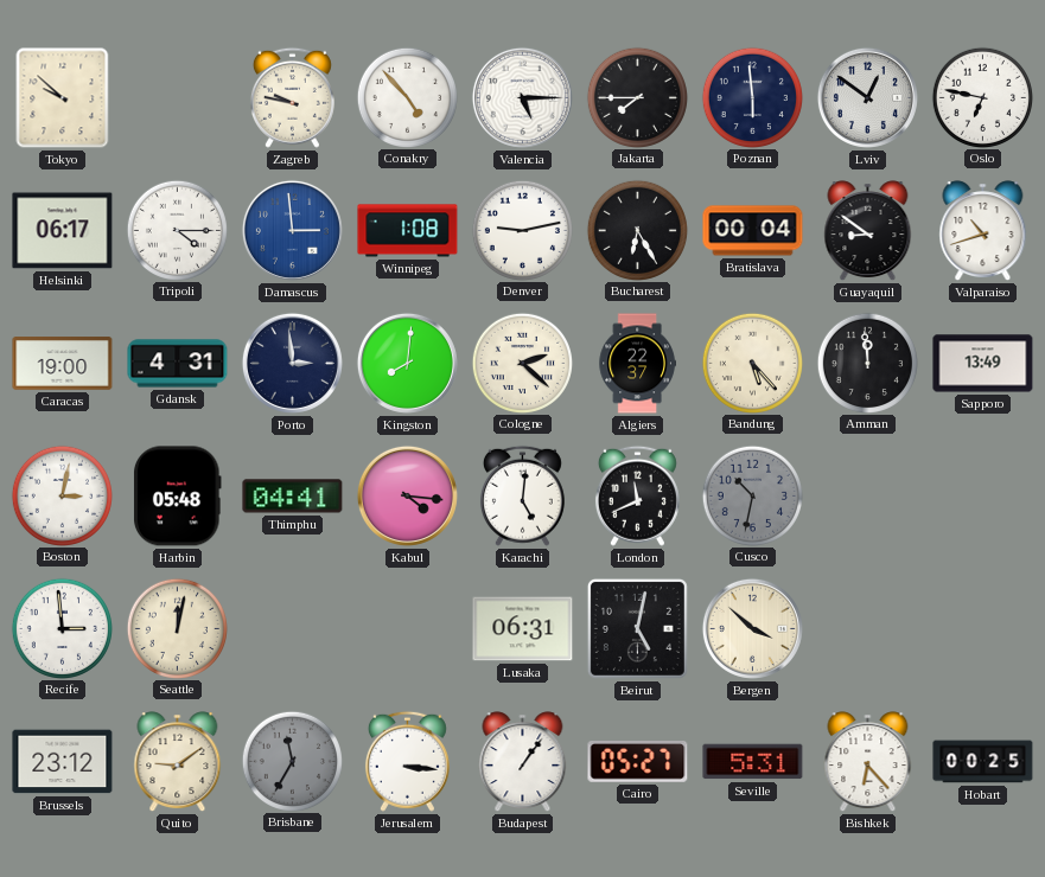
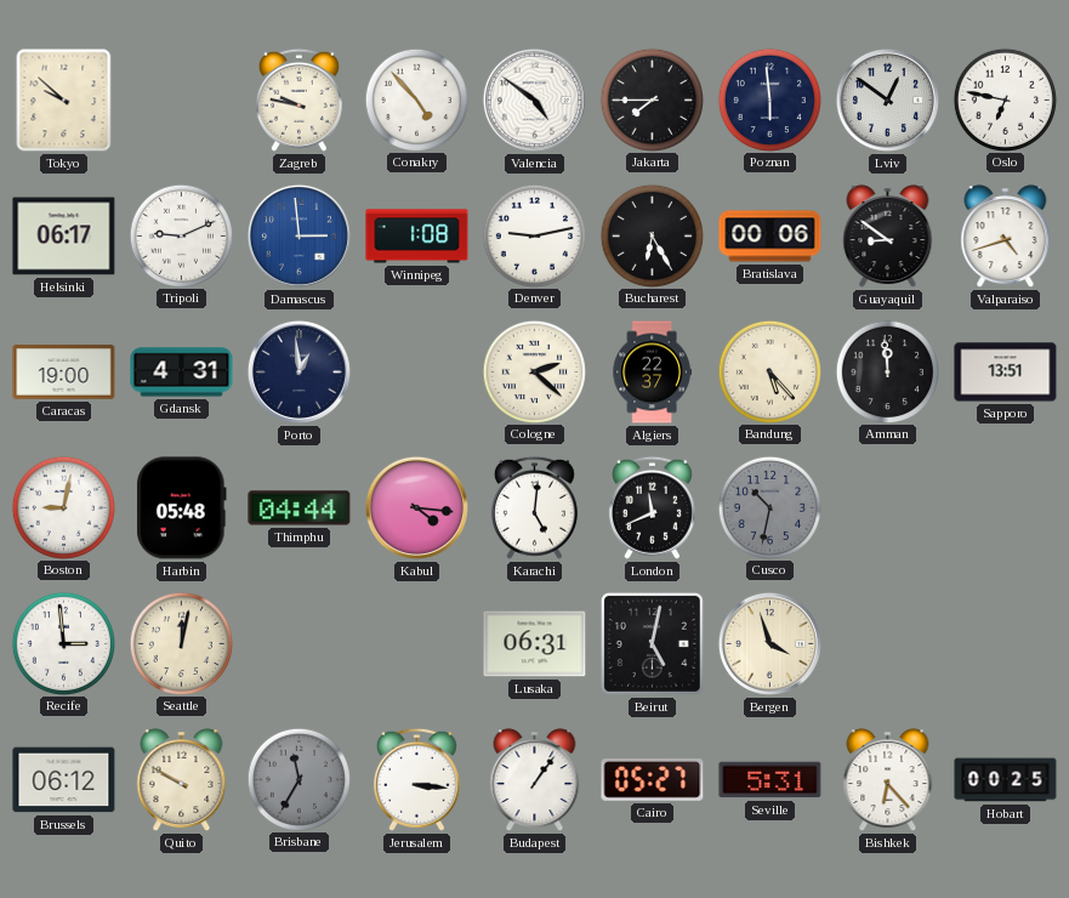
Valencia: 5:15 -> 4:51 (534, 100)
Tripoli: 4:15 -> 9:11 (181, 235)
Bratislava: 00:04 -> 00:06 (771, 237)
Valparaiso: 10:42 -> 4:42 (1006, 237)
Porto: 2:59 -> 12:59 (298, 371)
Kingston: 8:01 -> none (407, 363)
Sapporo: 13:49 -> 13:51 (1006, 373)
Boston: 3:02 -> 9:02 (63, 507)
Thimphu: 04:41 -> 04:44 (300, 508)
Bergen: 3:52 -> 3:57 (769, 643)
Brussels: 23:12 -> 06:12 (64, 780)
Quito: 9:09 -> 9:50 (182, 780)
